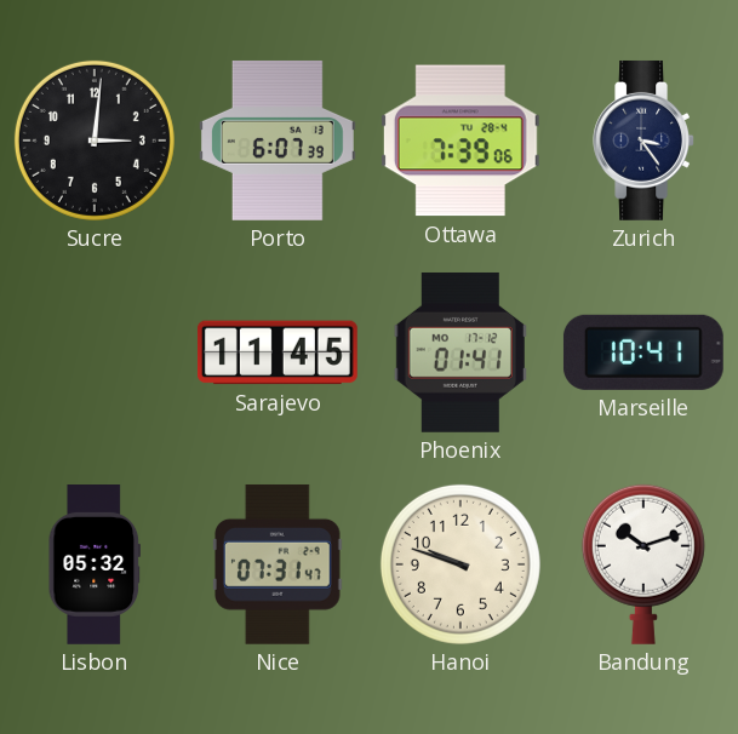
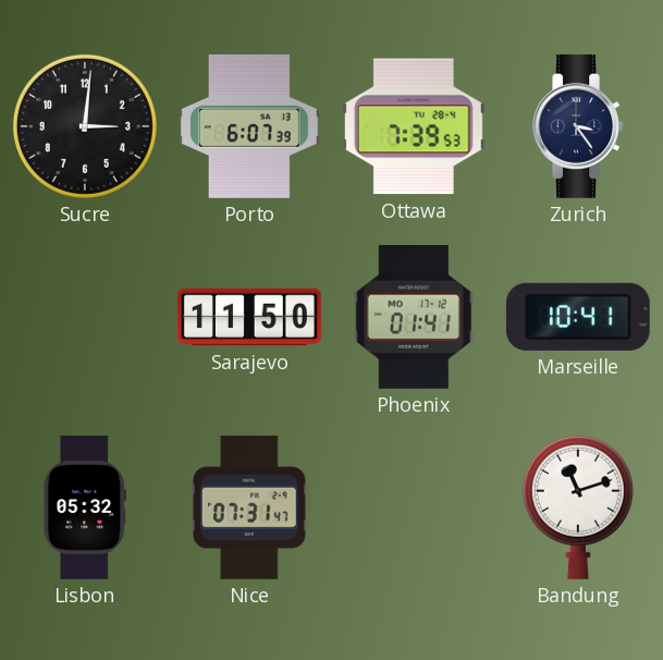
Ottawa: 7:39:06 -> 7:39:53 (414, 126)
Sarajevo: 11:45 -> 11:50 (249, 317)
Hanoi: 9:48 -> none (460, 564)
Bandung: 10:12 -> 11:12 (578, 508)
